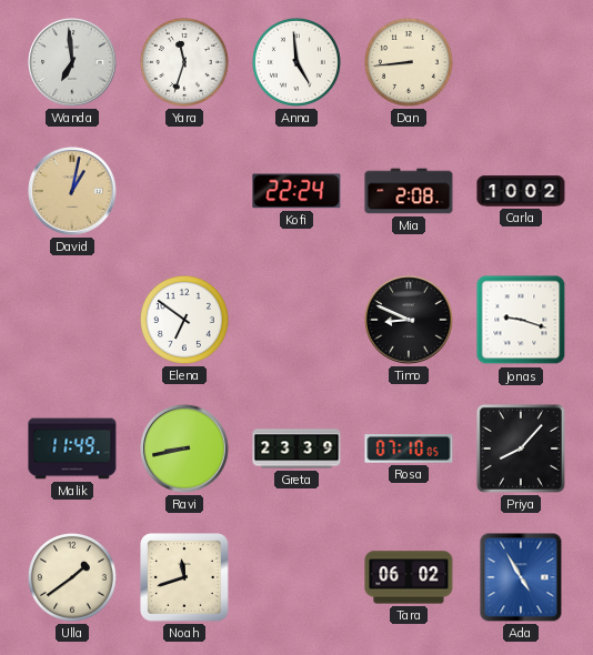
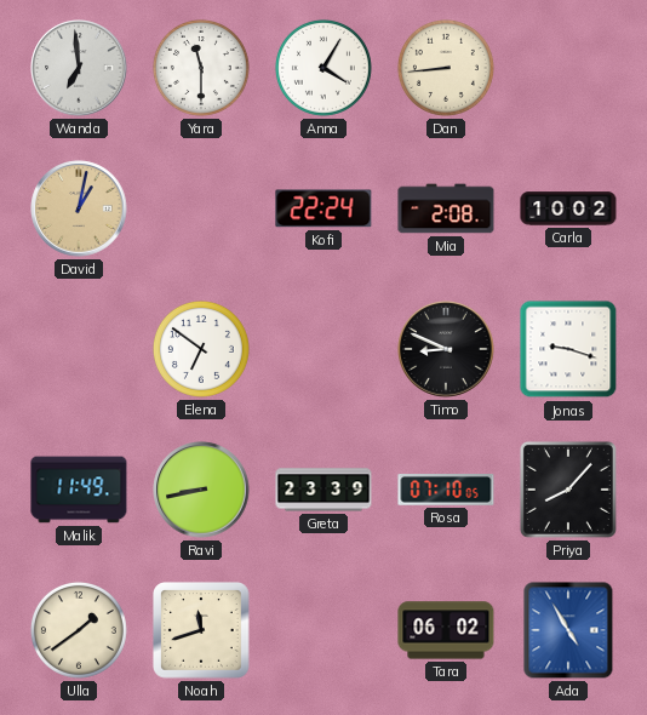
Yara: 11:33 -> 11:30 (201, 68)
Anna: 4:59 -> 4:05 (323, 68)
